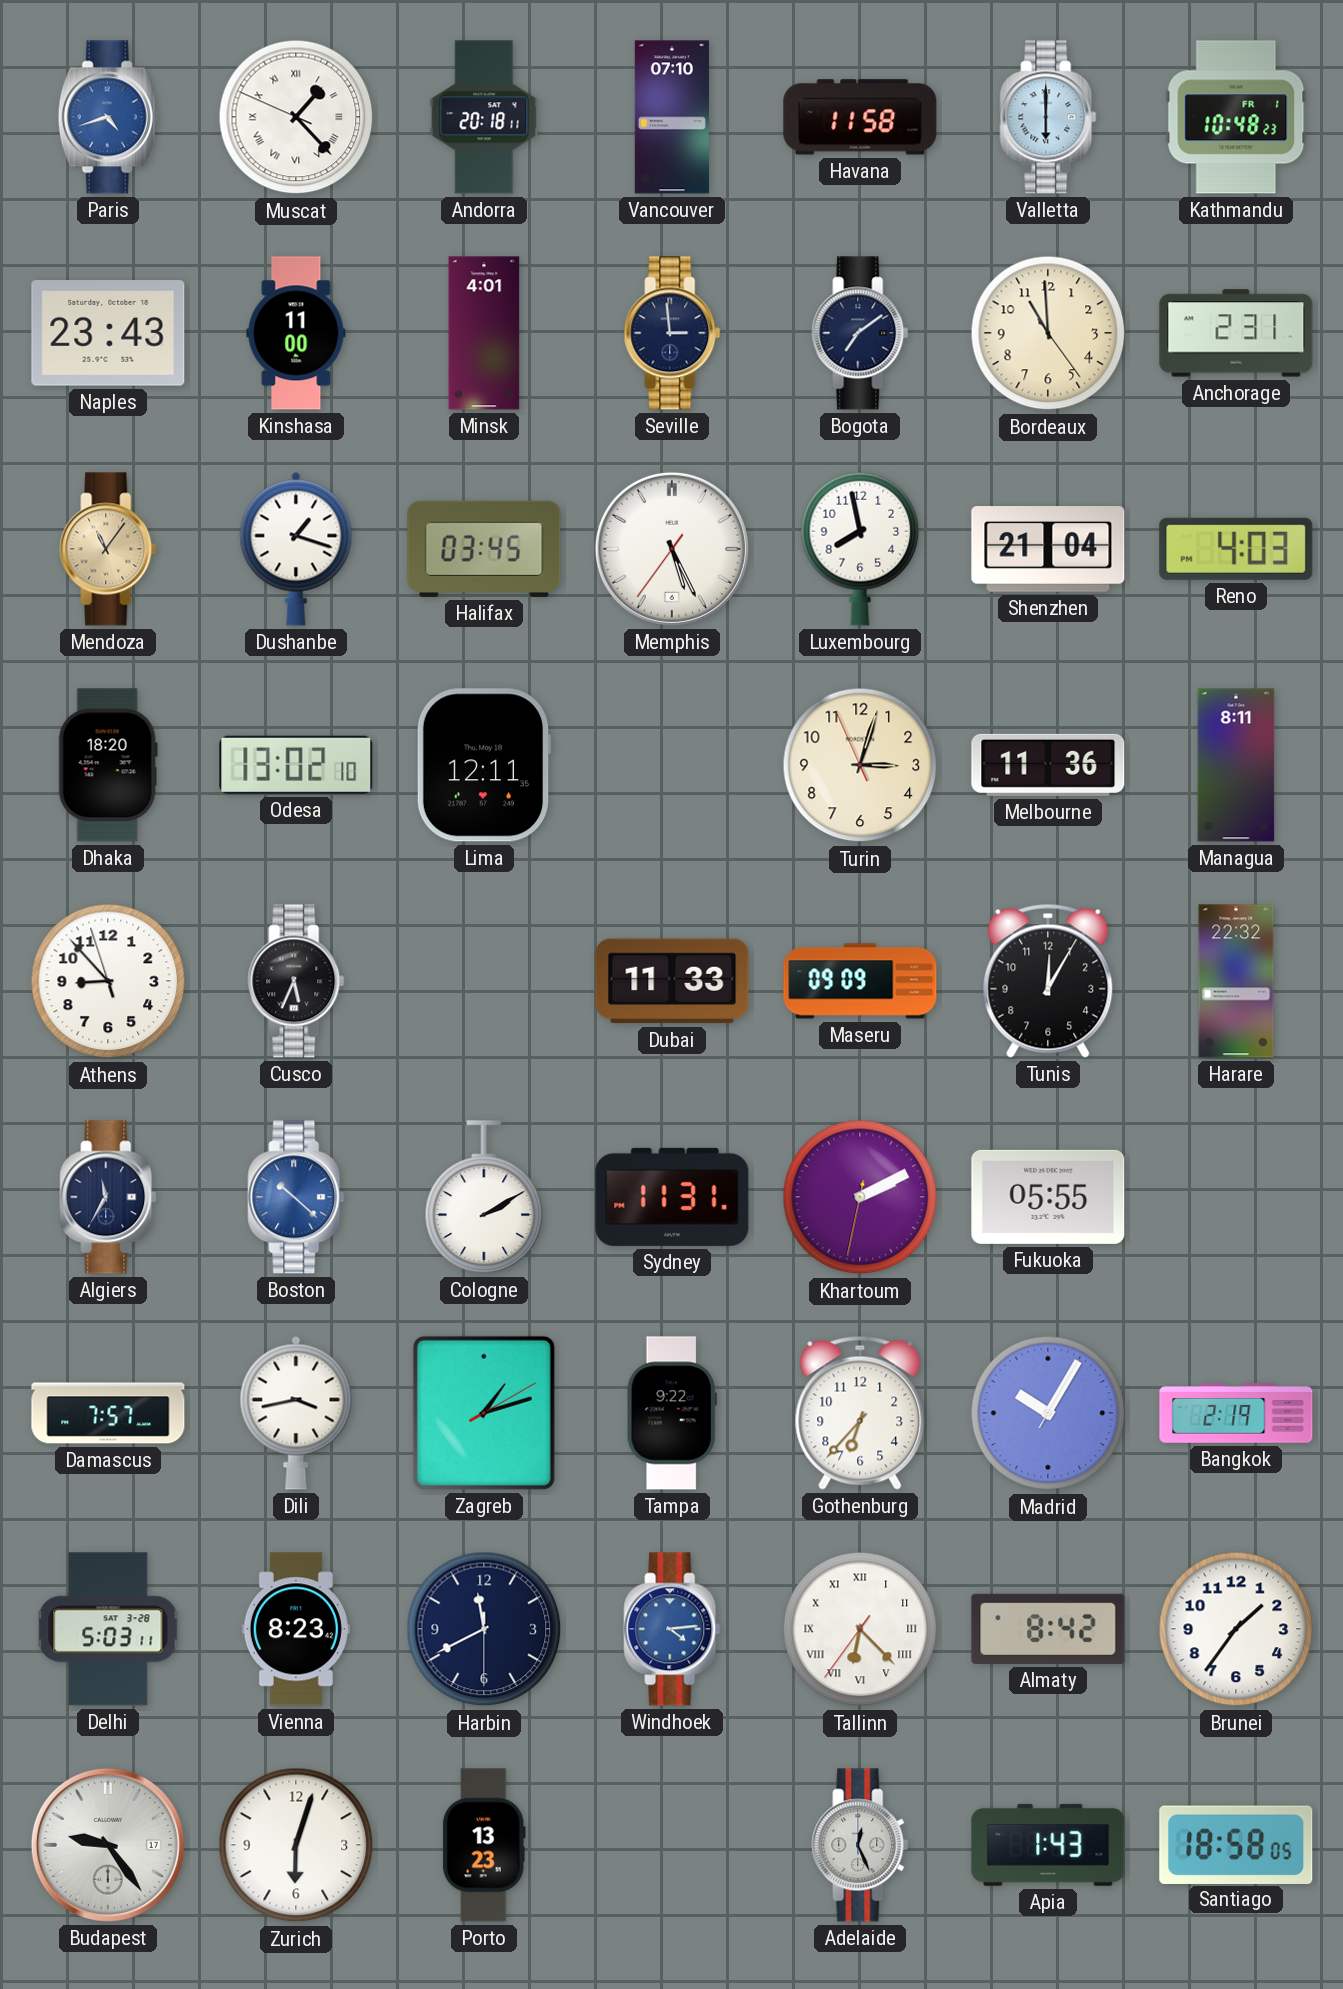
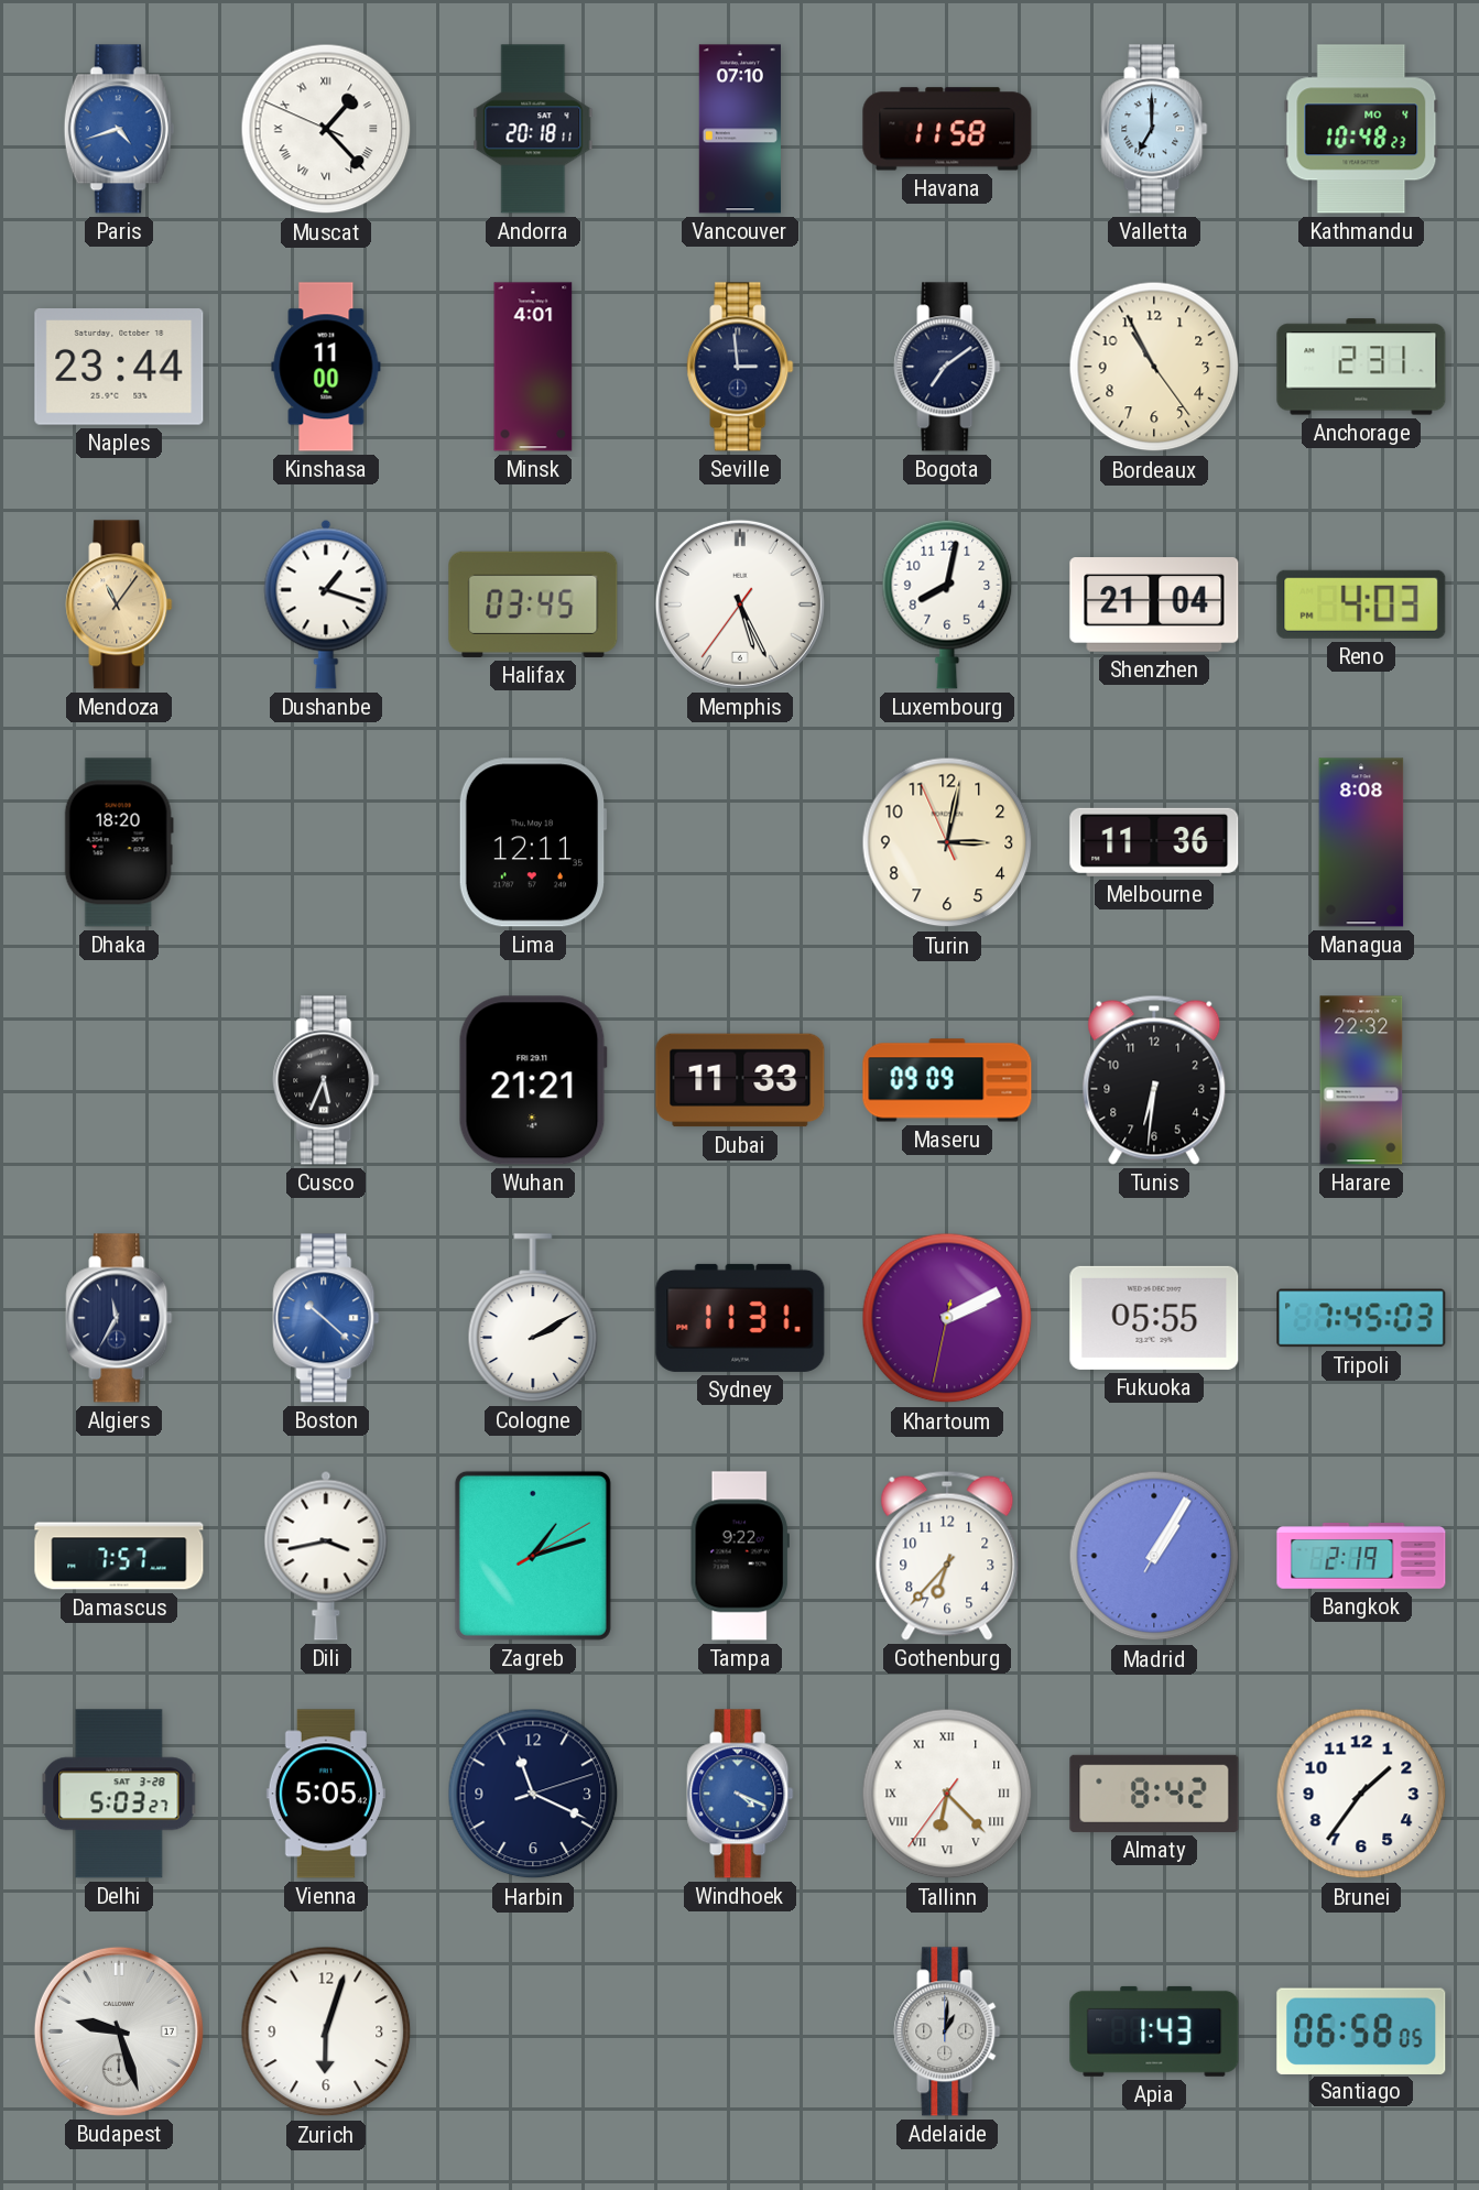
Valletta: 6:00 -> 7:00 (1154, 129)
Kathmandu date: FR 1 -> MO 4 (1361, 129)
Naples: 23:43 -> 23:44 (119, 367)
Bordeaux: 10:59 -> 10:55 (1154, 367)
Luxembourg: 7:58 -> 8:02 (947, 604)
Odesa: 13:02 -> none (296, 765)
Turin: 3:02 -> 3:01 (947, 842)
Managua: 8:11 -> 8:08 (1361, 842)
Athens: 8:52 -> none (108, 981)
Wuhan: none -> 21:21 (533, 1080)
Tunis: 12:05 -> 6:31 (1154, 1080)
Tripoli: none -> 7:45 (1361, 1318)
Madrid: 10:05 -> 1:05 (1154, 1556)
Delhi: 5:03:11 -> 5:03:27 (119, 1794)
Vienna: 8:23 -> 5:05 (326, 1794)
Harbin: 11:40 -> 11:19 (533, 1794)
Windhoek: 4:14 -> 4:19 (740, 1794)
Budapest: 9:24 -> 9:27 (119, 2031)
Porto: 13:23 -> none (484, 1845)
Adelaide: 12:26 -> 1:01 (947, 2031)
Santiago: 18:58 -> 06:58 (1361, 2030)
